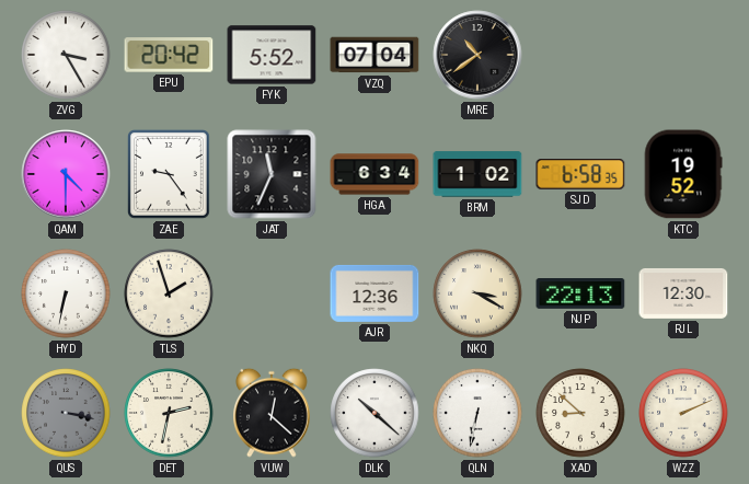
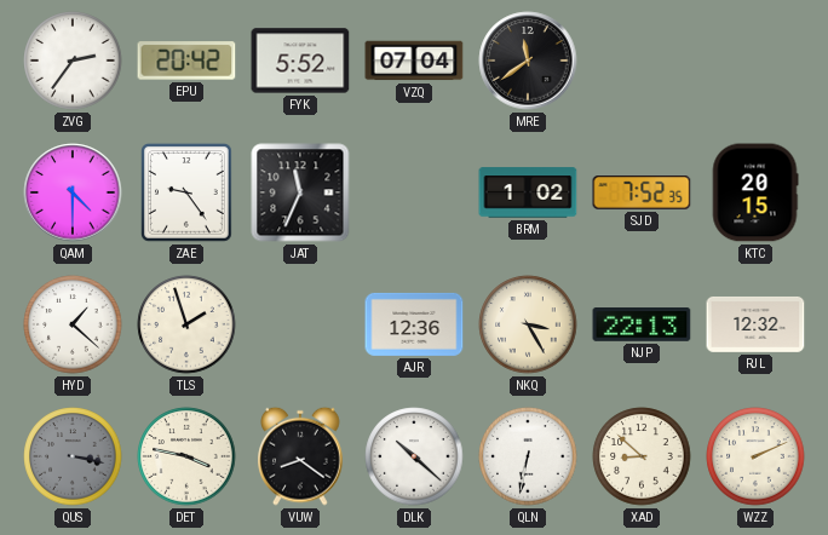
ZVG: 3:25 -> 2:36 (73, 61)
MRE: 10:39 -> 11:39 (528, 61)
HGA: 6:34 -> none (374, 174)
SJD: 6:58 -> 7:52 (642, 192)
KTC: 19:52 -> 20:15 (755, 192)
HYD: 6:32 -> 1:22 (73, 324)
NKQ: 3:20 -> 3:25 (528, 324)
RJL: 12:30 -> 12:32 (755, 324)
DET: 2:32 -> 3:47 (186, 456)
VUW: 12:22 -> 8:21 (300, 456)
